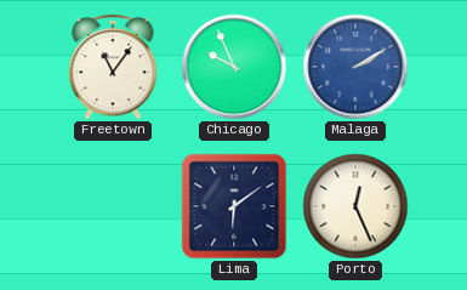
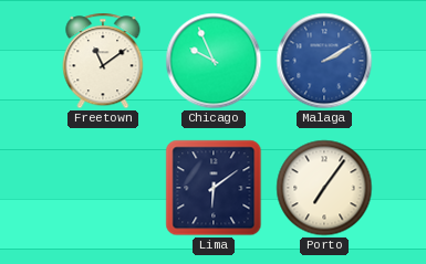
Freetown: 11:06 -> 11:09 (103, 61)
Porto: 12:26 -> 7:06 (324, 188)
